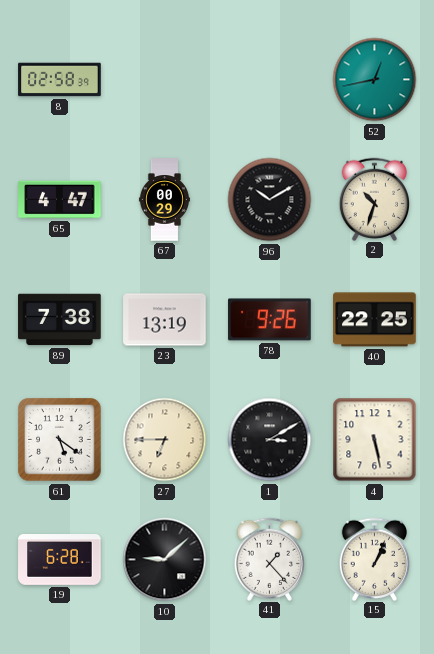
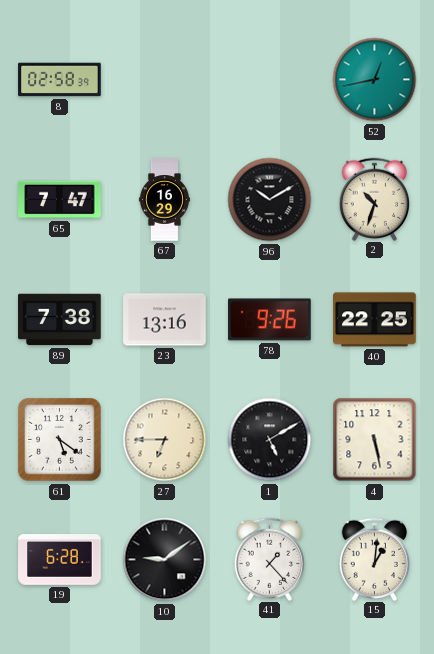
65: 4:47 -> 7:47 (60, 200)
67: 00:29 -> 16:29 (164, 200)
23: 13:19 -> 13:16 (165, 320)
1: 3:10 -> 5:10 (270, 440)
10: 9:08 -> 9:09 (165, 560)
15: 1:04 -> 1:01 (375, 559)
